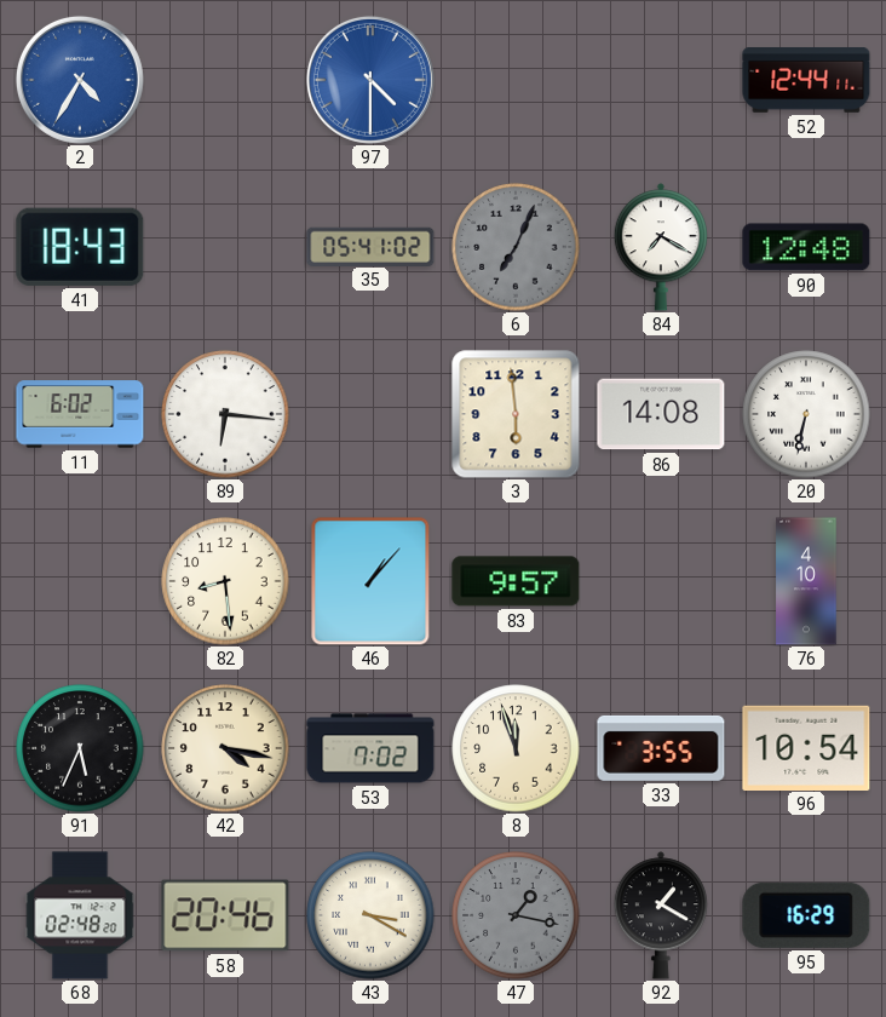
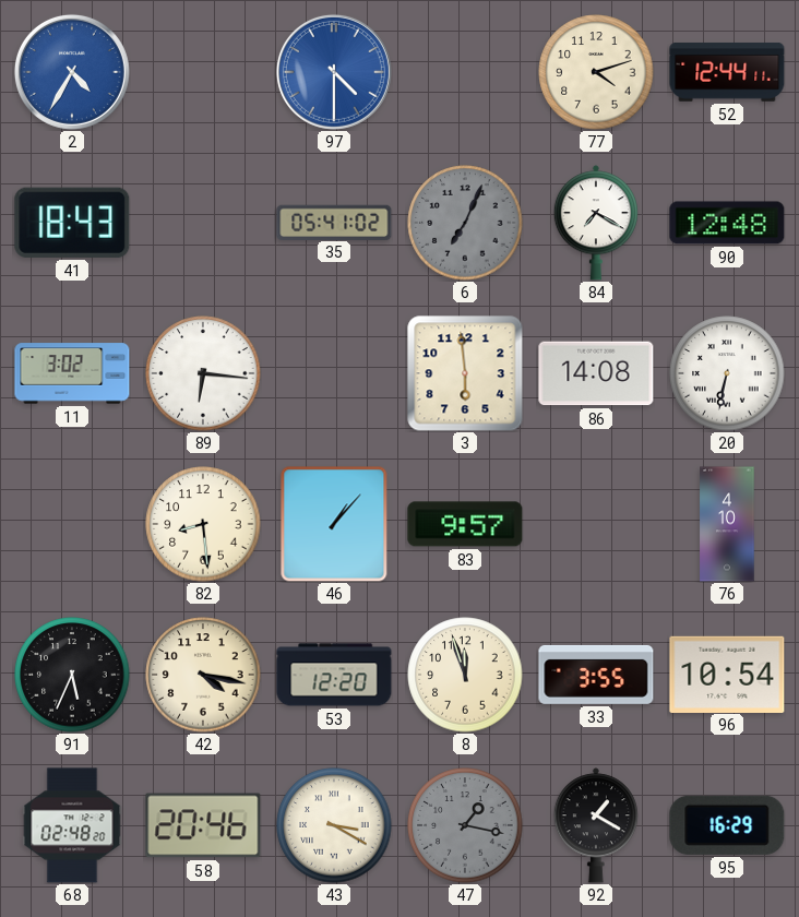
77: none -> 4:12 (596, 72)
11: 6:02 -> 3:02 (72, 373)
53: 7:02 -> 12:20 (334, 675)
